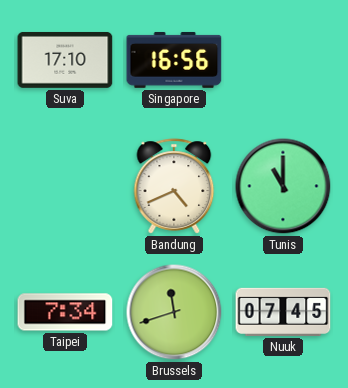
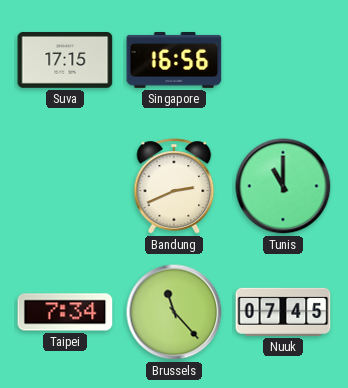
Suva: 17:10 -> 17:15 (65, 60)
Bandung: 4:41 -> 2:41 (174, 186)
Brussels: 11:42 -> 11:23 (174, 312)
